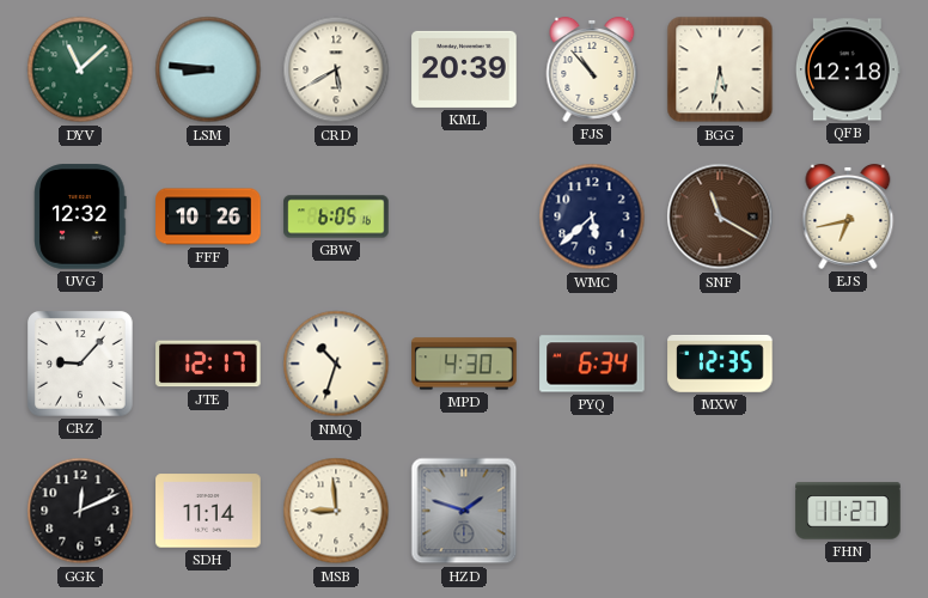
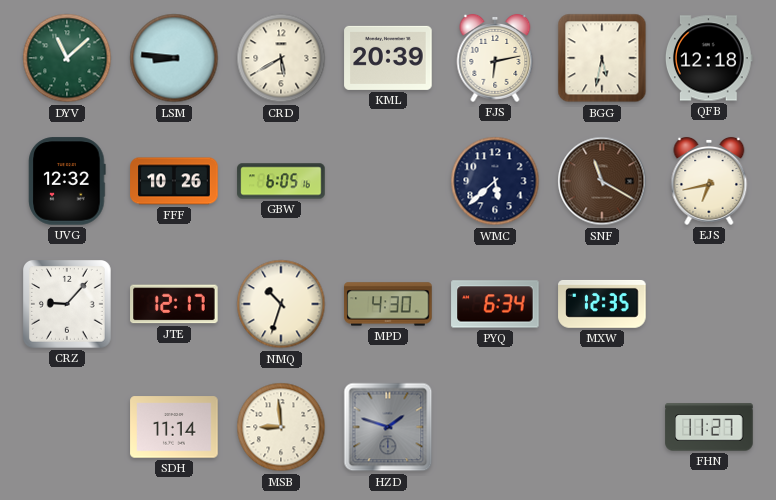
FJS: 10:53 -> 6:13 (495, 58)
GGK: 12:11 -> none (80, 511)
